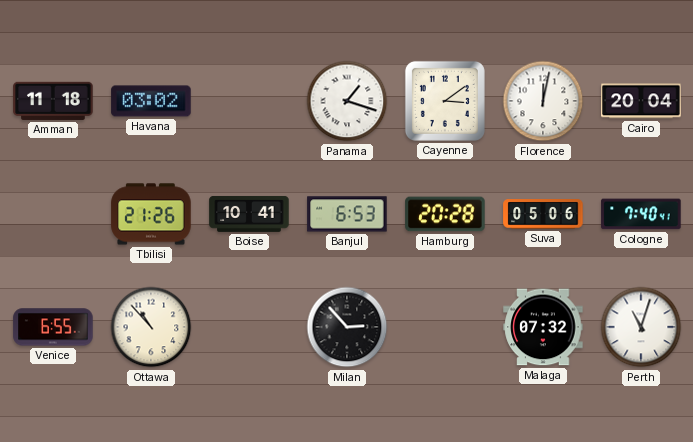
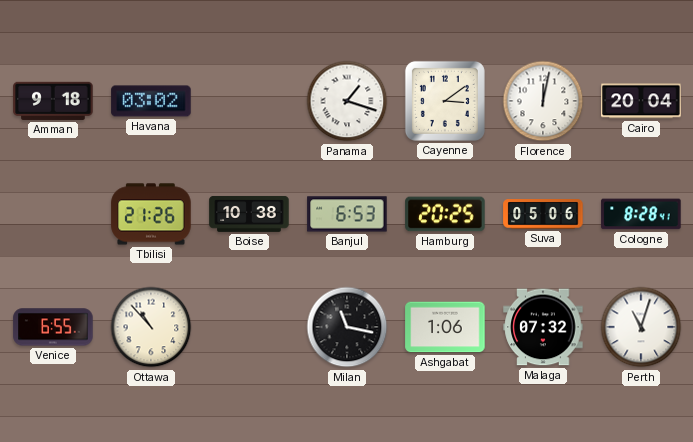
Amman: 11:18 -> 9:18 (53, 101)
Boise: 10:41 -> 10:38 (249, 214)
Hamburg: 20:28 -> 20:25 (445, 214)
Cologne: 7:40 -> 8:28 (641, 214)
Milan: 2:53 -> 11:17 (347, 327)
Ashgabat: none -> 1:06 (445, 327)
